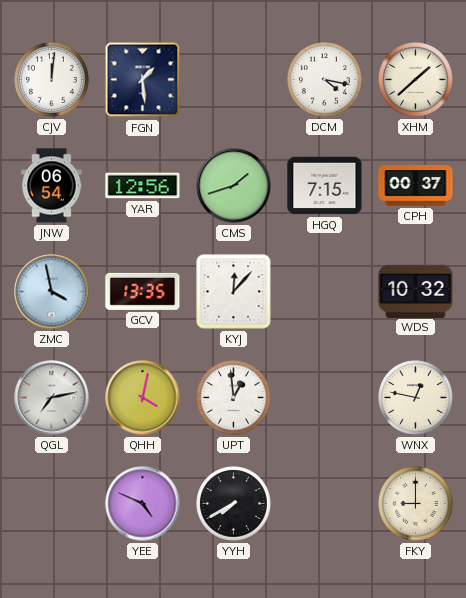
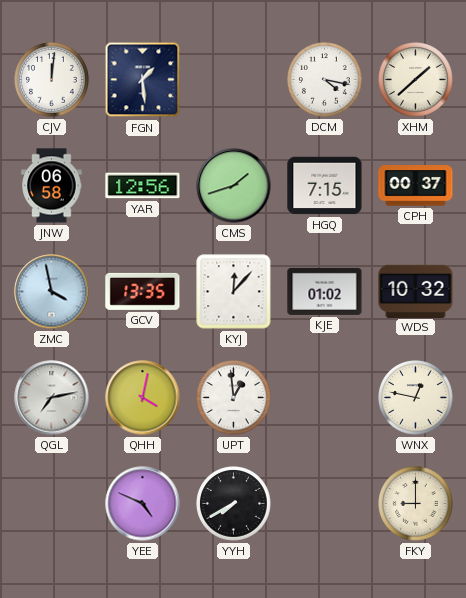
JNW: 06:54 -> 06:58 (52, 186)
KJE: none -> 01:02 (325, 291)
